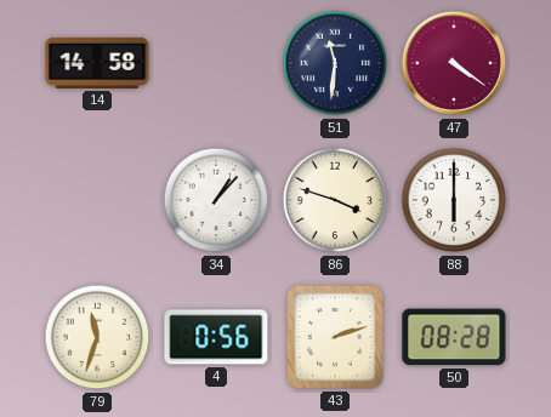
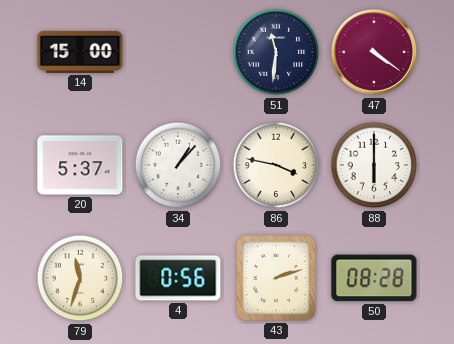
14: 14:58 -> 15:00 (80, 52)
20: none -> 5:37 (80, 165)
86: 3:48 -> 3:47 (276, 165)
